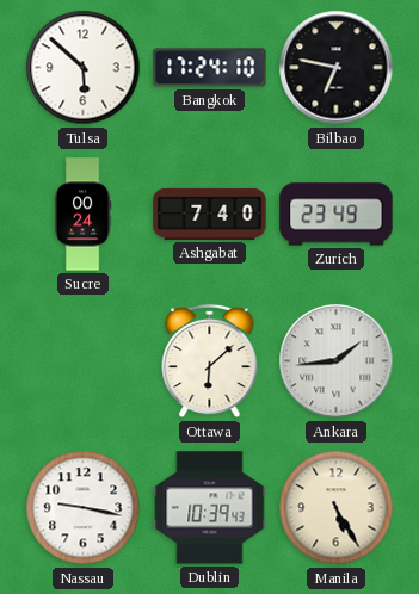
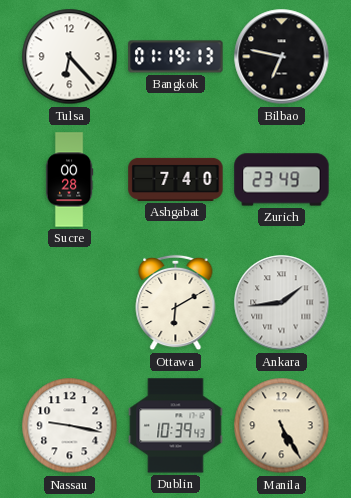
Tulsa: 5:52 -> 6:23 (70, 57)
Bangkok: 17:24 -> 01:19 (176, 57)
Sucre: 00:24 -> 00:28 (69, 180)
Ottawa: 6:08 -> 6:10 (176, 303)
